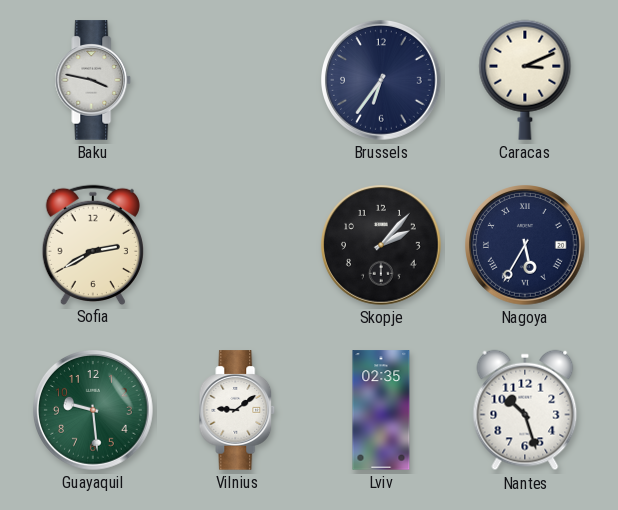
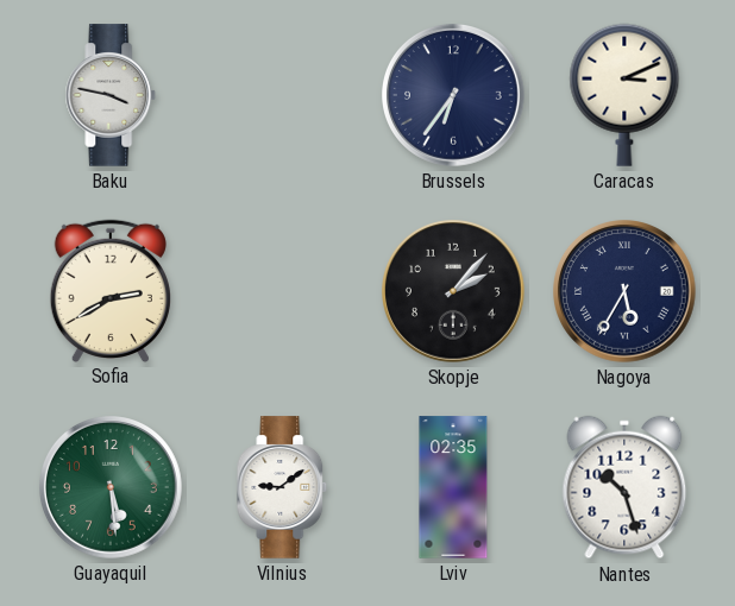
Guayaquil: 9:29 -> 5:29 (112, 488)
